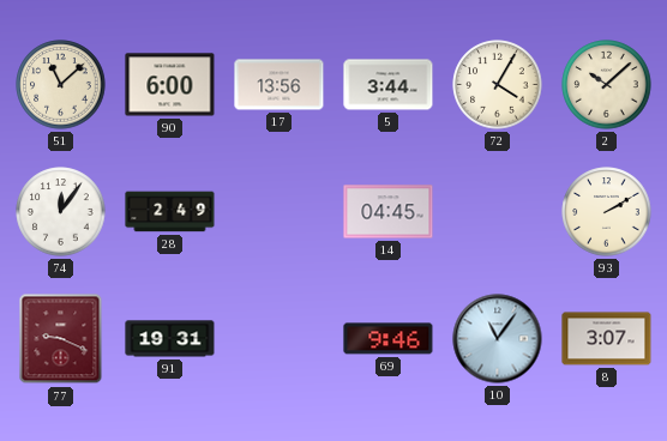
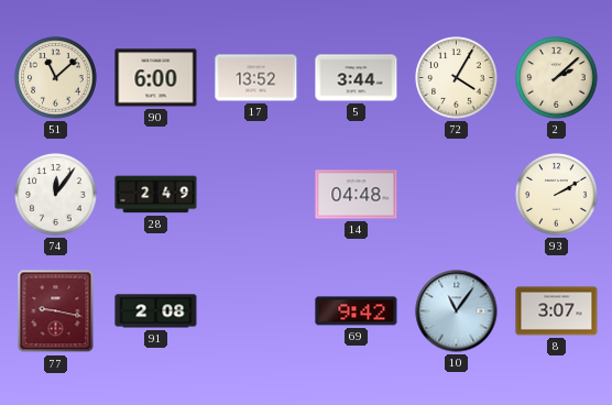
17: 13:56 -> 13:52 (256, 78)
2: 10:08 -> 2:08 (557, 78)
14: 04:45 -> 04:48 (357, 195)
77: 9:19 -> 9:17 (56, 311)
91: 19:31 -> 2:08 (156, 311)
69: 9:46 -> 9:42 (357, 311)
